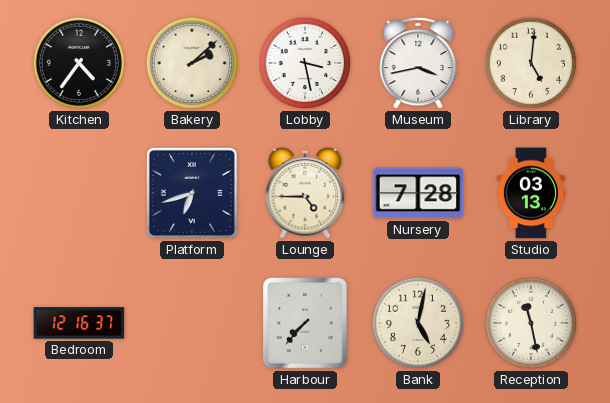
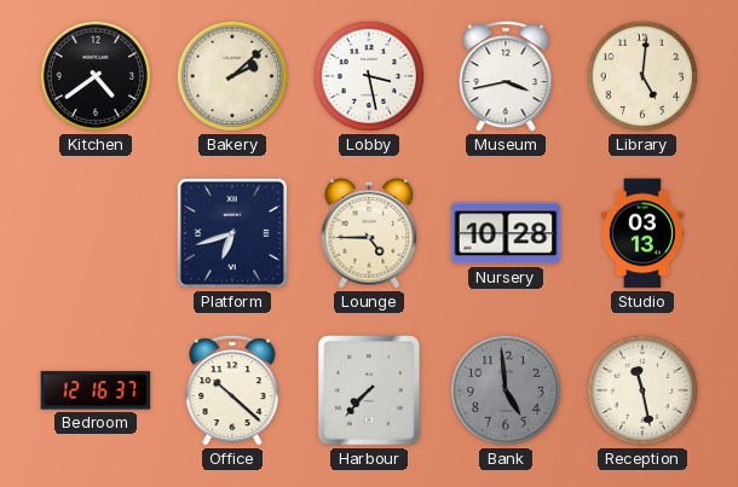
Kitchen: 4:36 -> 4:39 (96, 76)
Nursery: 7:28 -> 10:28 (506, 233)
Office: none -> 10:22 (232, 390)
Bank: 5:02 -> 4:59 (506, 390)
Bank dial: cream -> grey (506, 390)
